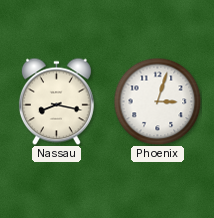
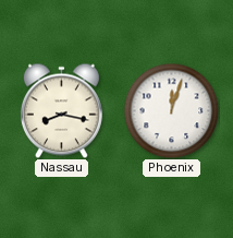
Phoenix: 3:03 -> 12:03 (171, 110)
